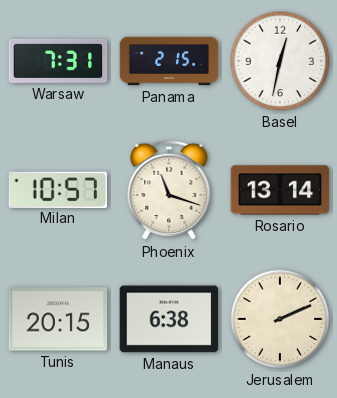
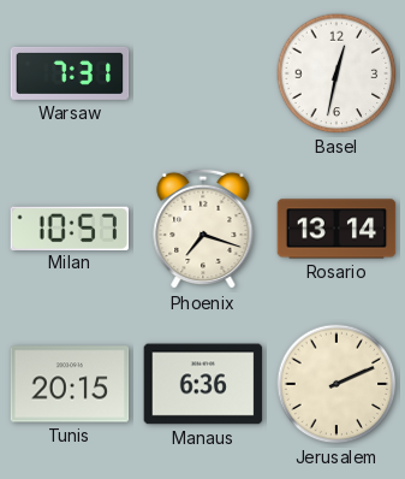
Panama: 2:15 -> none (169, 61)
Phoenix: 11:18 -> 7:18 (203, 229)
Manaus: 6:38 -> 6:36 (203, 384)
